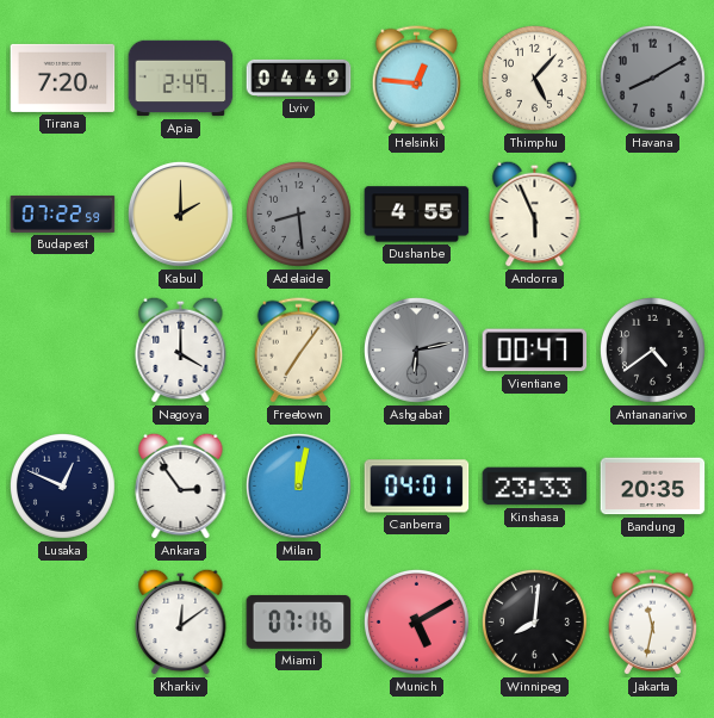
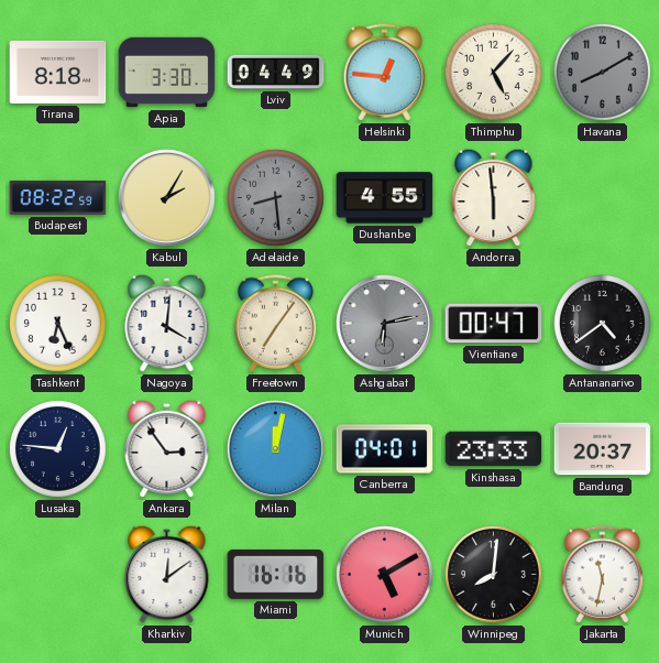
Tirana: 7:20 -> 8:18 (58, 72)
Apia: 2:49 -> 3:30 (167, 73)
Budapest: 07:22 -> 08:22 (58, 197)
Kabul: 2:00 -> 2:05 (166, 197)
Andorra: 5:56 -> 5:59 (494, 197)
Tashkent: none -> 6:26 (57, 323)
Nagoya: 4:00 -> 4:01 (167, 323)
Lusaka: 12:49 -> 12:46 (57, 448)
Bandung: 20:35 -> 20:37 (603, 449)
Miami: 07:16 -> 16:16 (276, 574)
